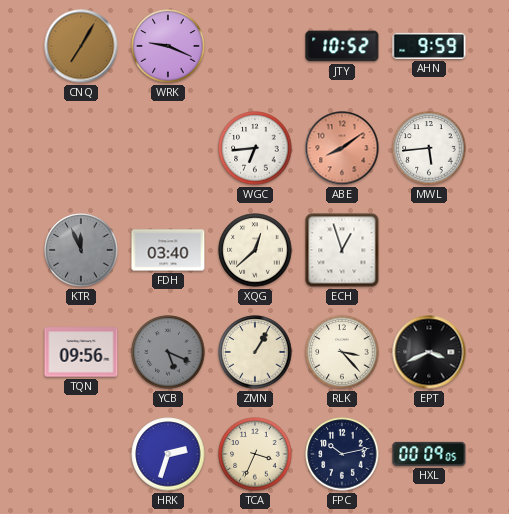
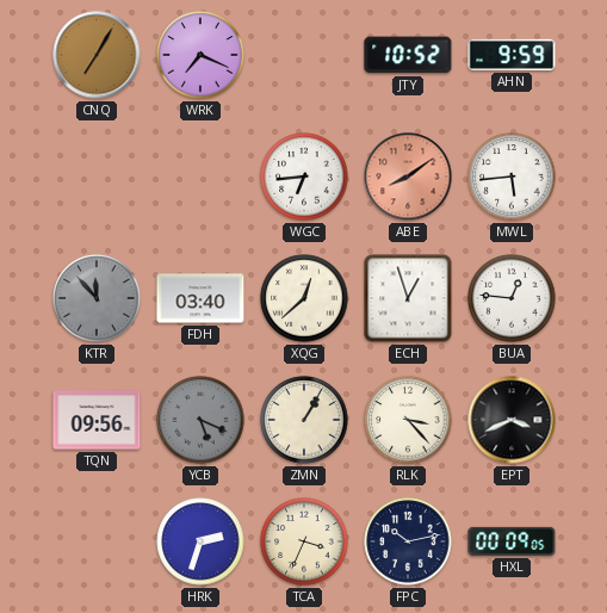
WRK: 9:19 -> 7:19 (200, 55)
KTR: 11:56 -> 11:53 (97, 298)
BUA: none -> 12:46 (512, 298)
